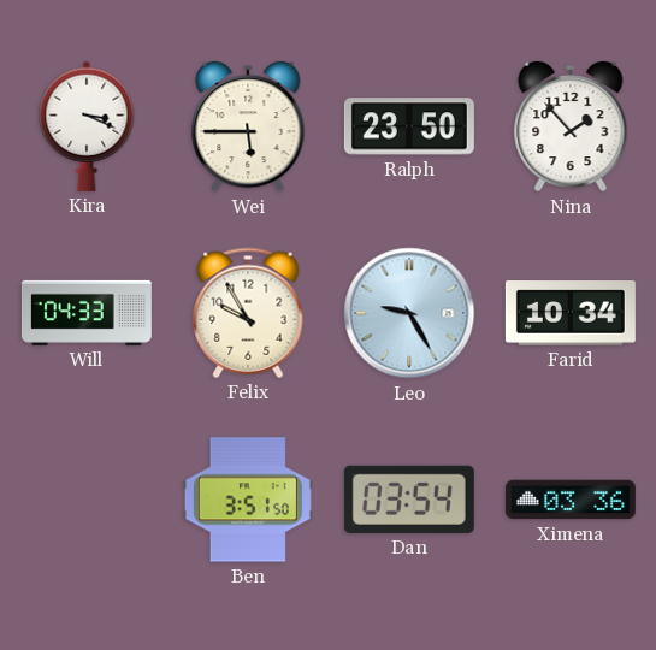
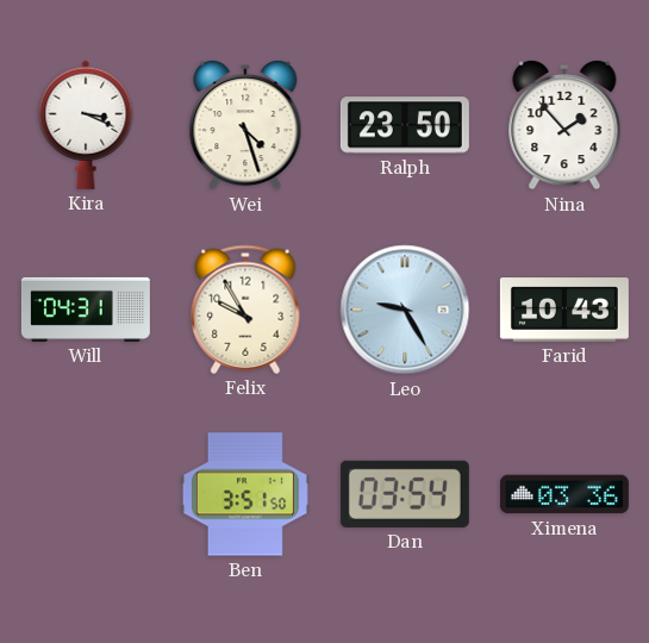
Wei: 5:45 -> 4:27 (245, 125)
Will: 04:33 -> 04:31 (86, 310)
Farid: 10:34 -> 10:43 (564, 310)
